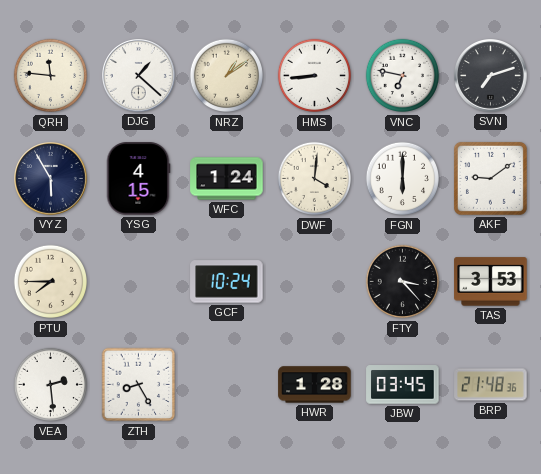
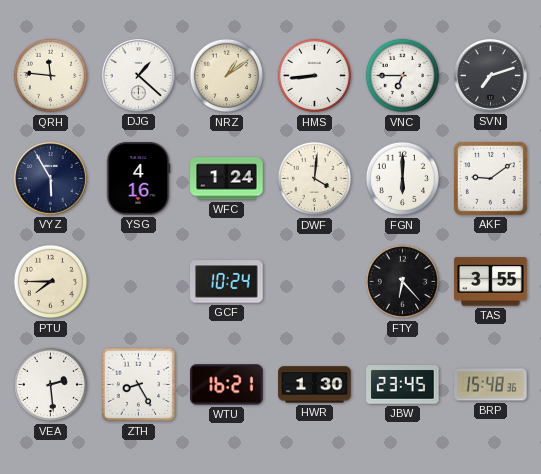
VNC: 6:47 -> 6:45 (403, 76)
YSG: 4:15 -> 4:16 (138, 179)
FTY: 3:23 -> 6:23 (403, 282)
TAS: 3:53 -> 3:55 (491, 282)
WTU: none -> 16:21 (227, 385)
HWR: 1:28 -> 1:30 (315, 385)
JBW: 03:45 -> 23:45 (403, 385)
BRP: 21:48 -> 15:48 (491, 385)
